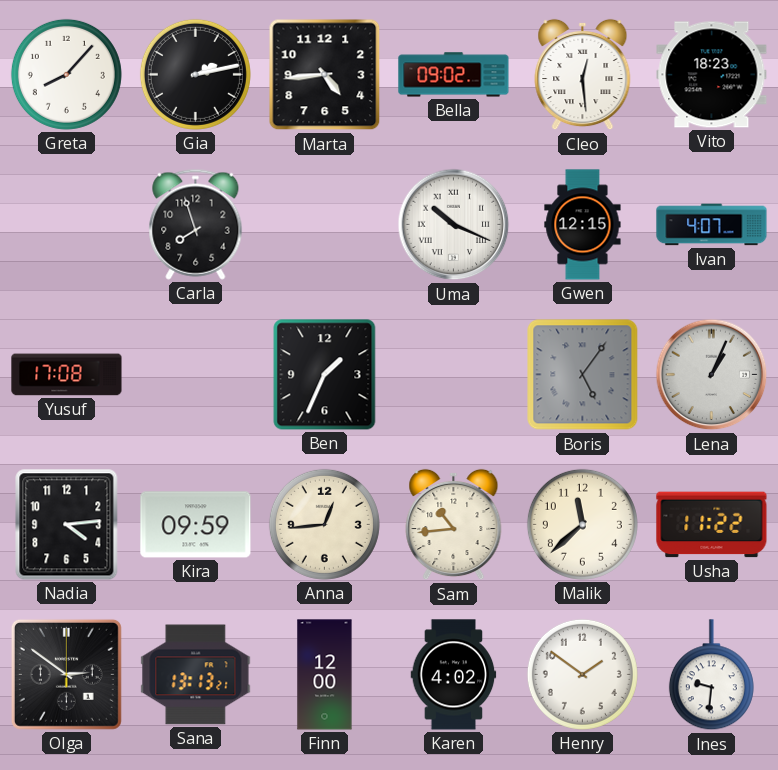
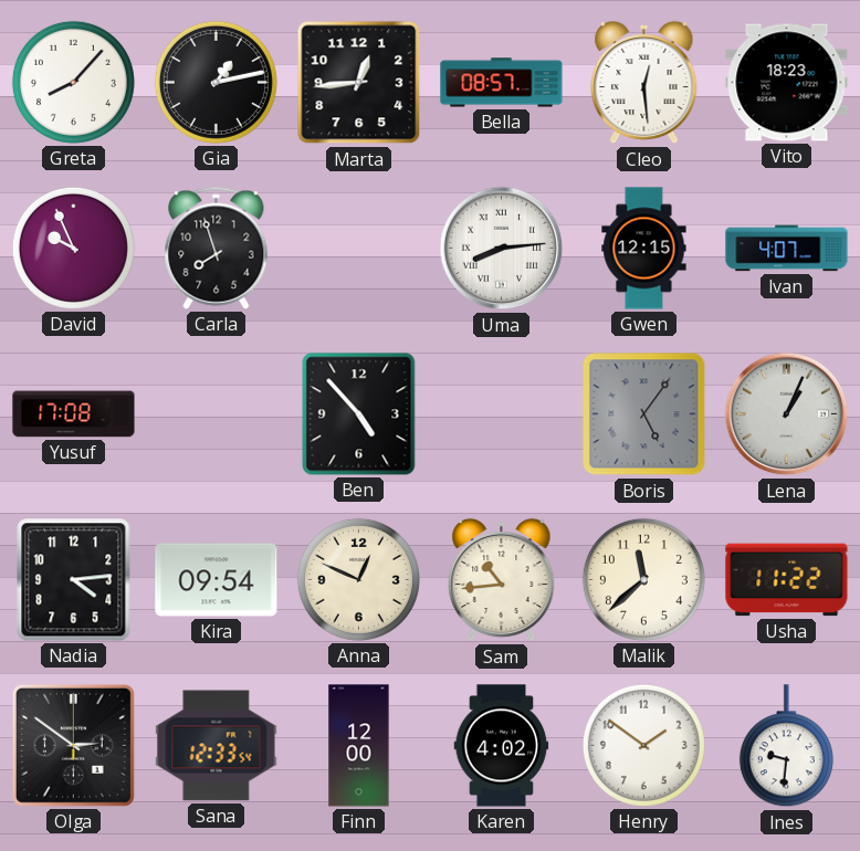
Gia: 2:13 -> 1:13 (216, 82)
Marta: 4:44 -> 12:44 (359, 83)
Bella: 09:02 -> 08:57 (502, 83)
David: none -> 9:56 (73, 248)
Uma: 10:19 -> 8:14 (502, 249)
Ben: 1:34 -> 4:53 (359, 414)
Kira: 09:59 -> 09:54 (217, 580)
Anna: 12:44 -> 12:49 (358, 579)
Sana: 13:13 -> 12:33 (217, 746)
